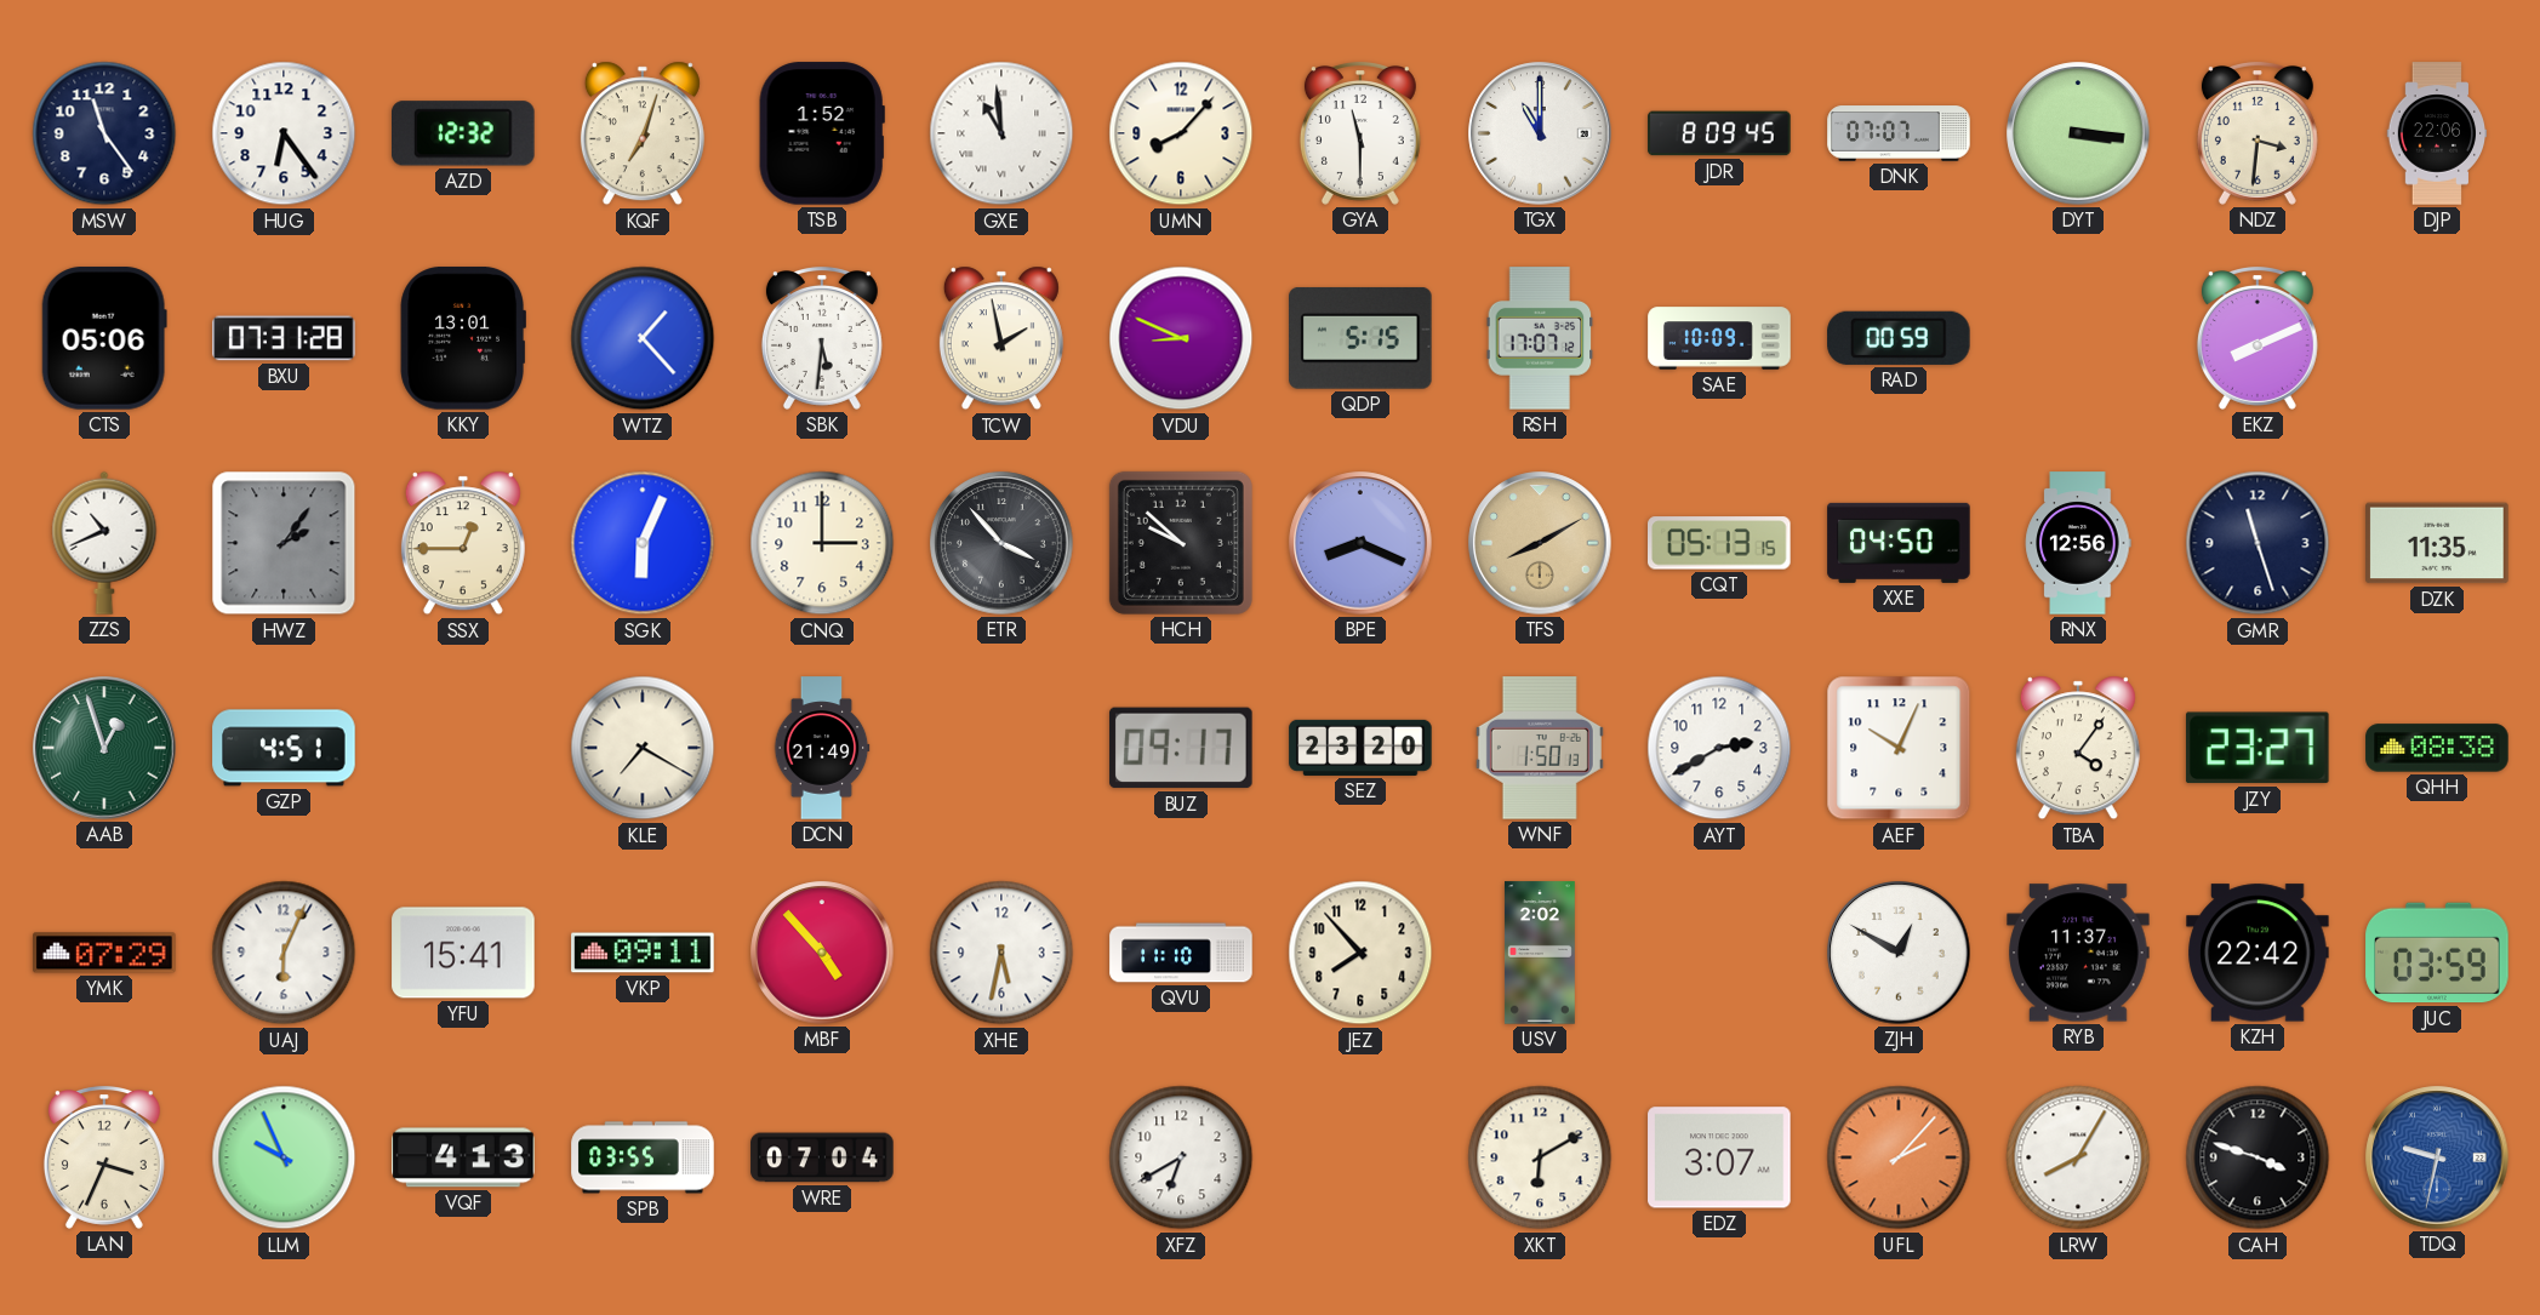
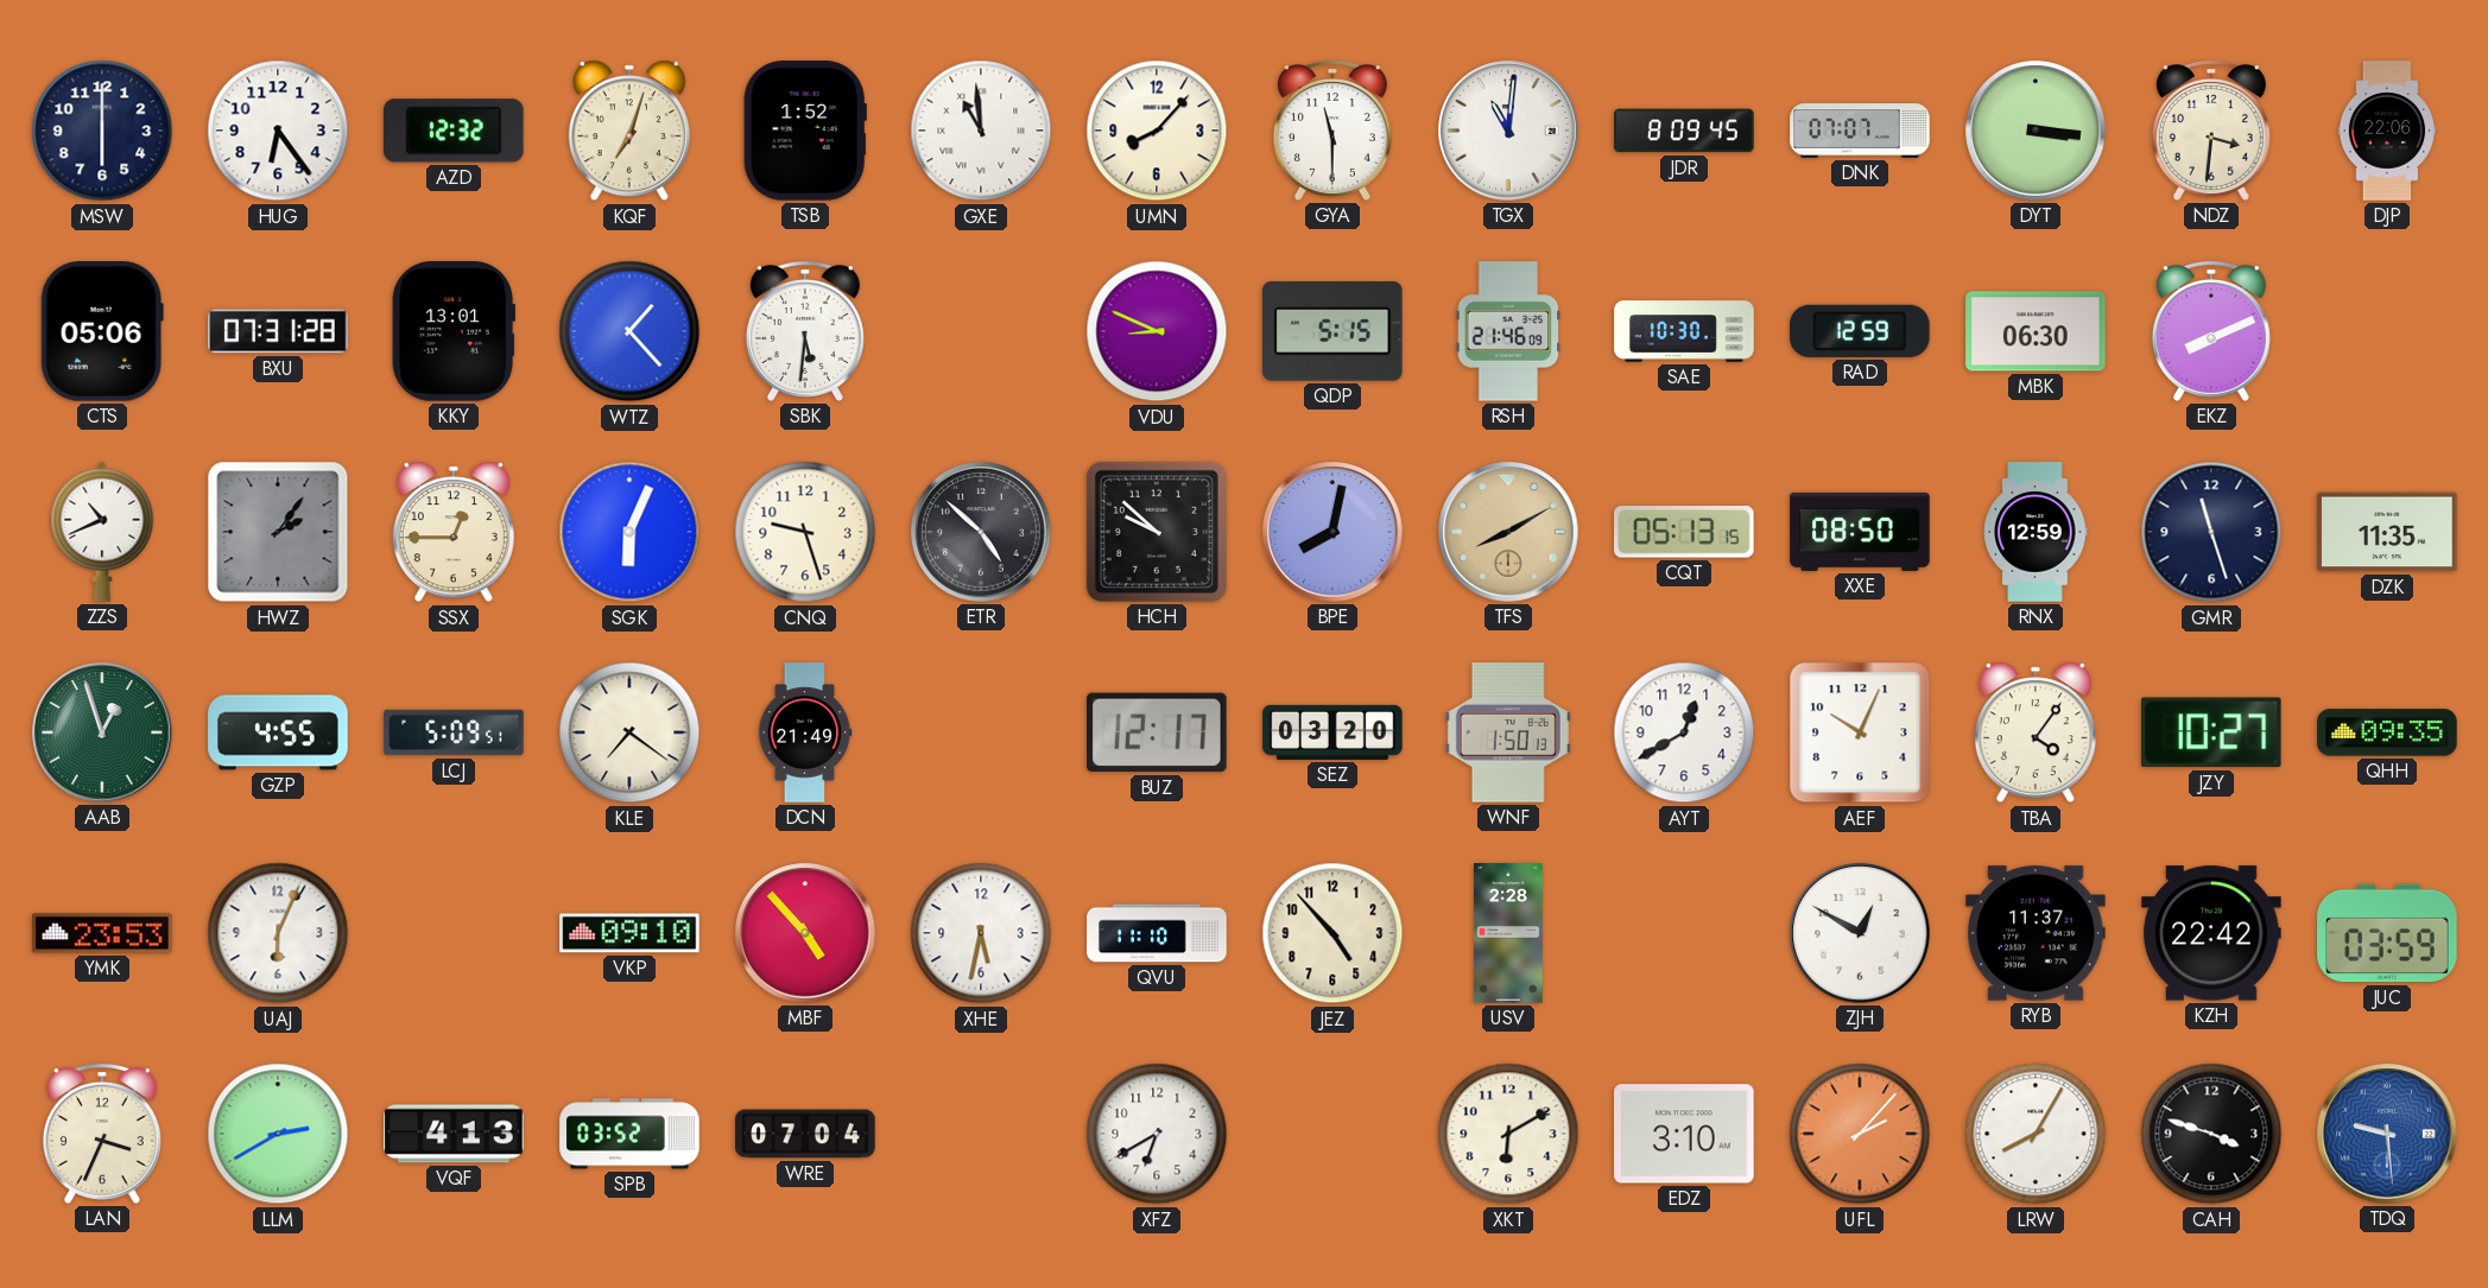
MSW: 11:24 -> 6:00 (102, 131)
TGX: 11:00 -> 11:01 (1508, 131)
TCW: 1:58 -> none (1001, 338)
RSH: 17:07 -> 21:46 (1508, 331)
SAE: 10:09 -> 10:30 (1684, 331)
RAD: 00:59 -> 12:59 (1860, 331)
MBK: none -> 06:30 (2036, 331)
CNQ: 3:00 -> 9:27 (805, 532)
ETR: 3:53 -> 4:52 (981, 532)
BPE: 8:19 -> 8:02 (1332, 532)
XXE: 04:50 -> 08:50 (1860, 532)
RNX: 12:56 -> 12:59 (2036, 532)
GZP: 4:51 -> 4:55 (278, 732)
LCJ: none -> 5:09 (454, 732)
KLE: 7:20 -> 7:21 (629, 732)
BUZ: 09:17 -> 12:17 (1157, 732)
SEZ: 23:20 -> 03:20 (1332, 732)
AYT: 2:40 -> 12:40 (1684, 732)
JZY: 23:27 -> 10:27 (2211, 732)
QHH: 08:38 -> 09:35 (2387, 732)
YMK: 07:29 -> 23:53 (102, 933)
YFU: 15:41 -> none (463, 953)
VKP: 09:11 -> 09:10 (629, 933)
JEZ: 7:53 -> 4:53 (1332, 933)
USV: 2:02 -> 2:28 (1508, 933)
LLM: 9:56 -> 2:40 (278, 1134)
SPB: 03:55 -> 03:52 (629, 1134)
EDZ: 3:07 -> 3:10 (1684, 1134)
TDQ: 9:32 -> 9:29 (2387, 1134)
